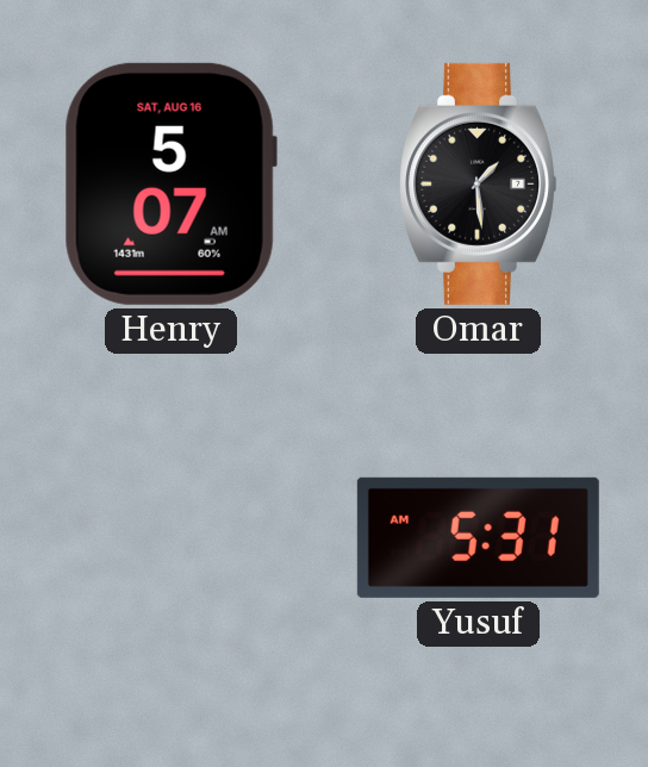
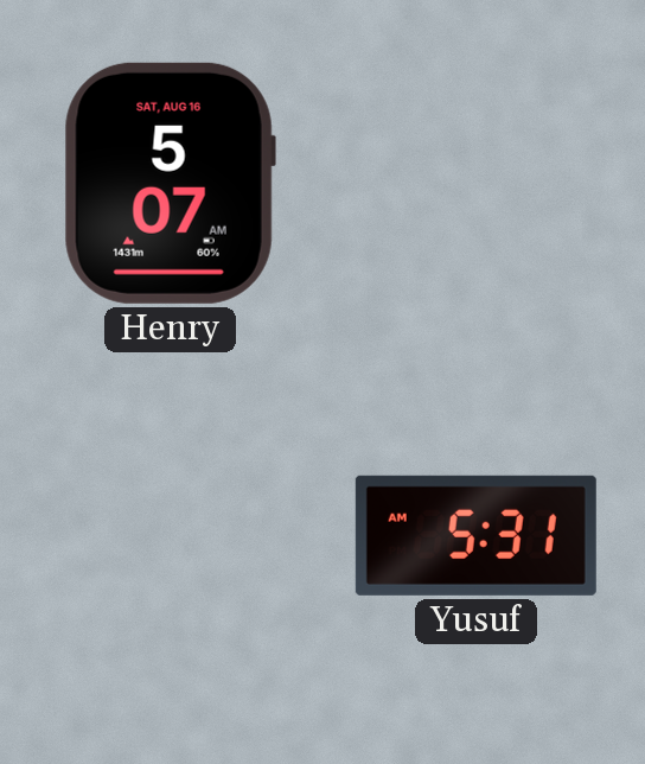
Omar: 1:29 -> none (479, 183)
